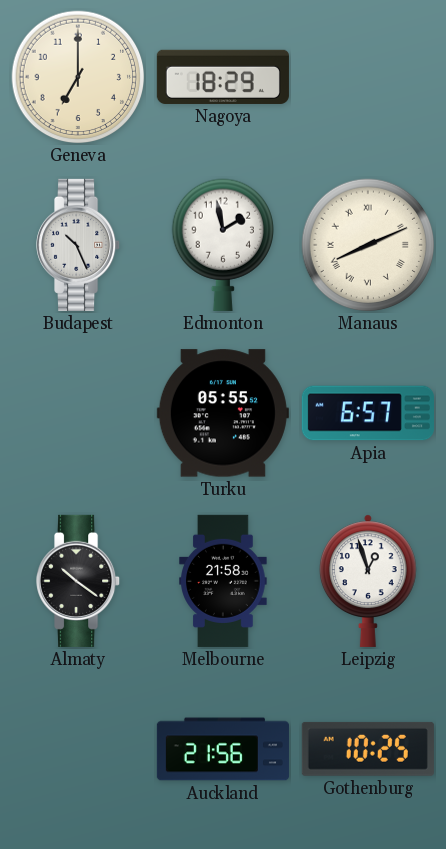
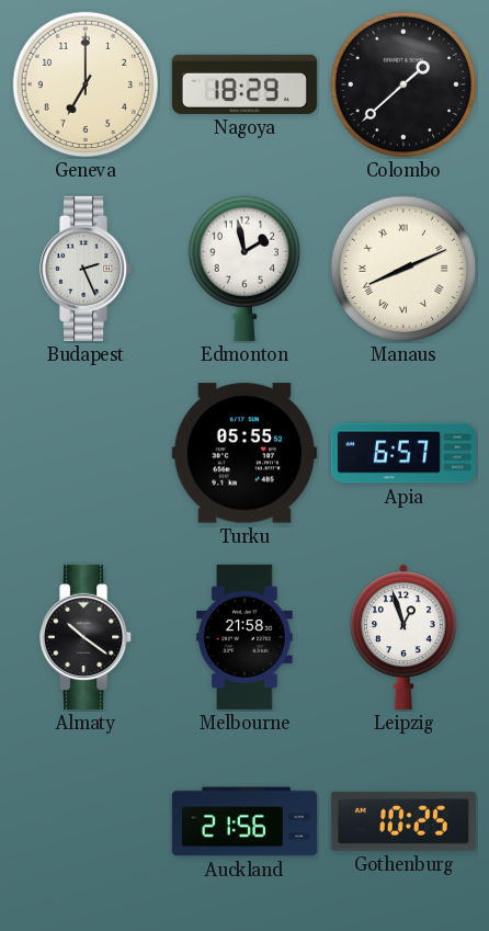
Colombo: none -> 1:38 (403, 84)
Budapest: 10:26 -> 2:26 (87, 269)
